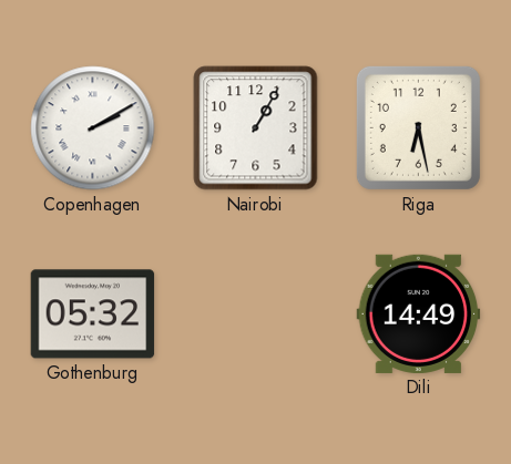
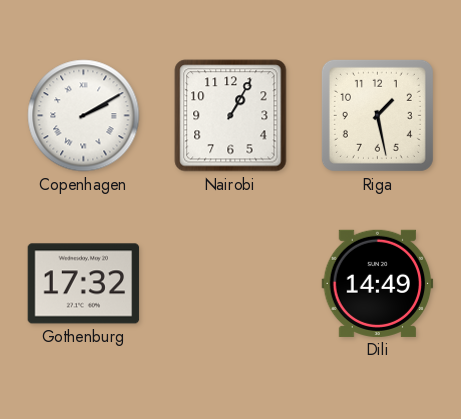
Riga: 6:28 -> 1:28 (377, 115)
Gothenburg: 05:32 -> 17:32 (84, 284)
